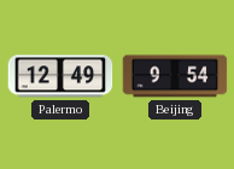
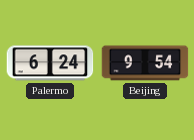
Palermo: 12:49 -> 6:24 (50, 63)
